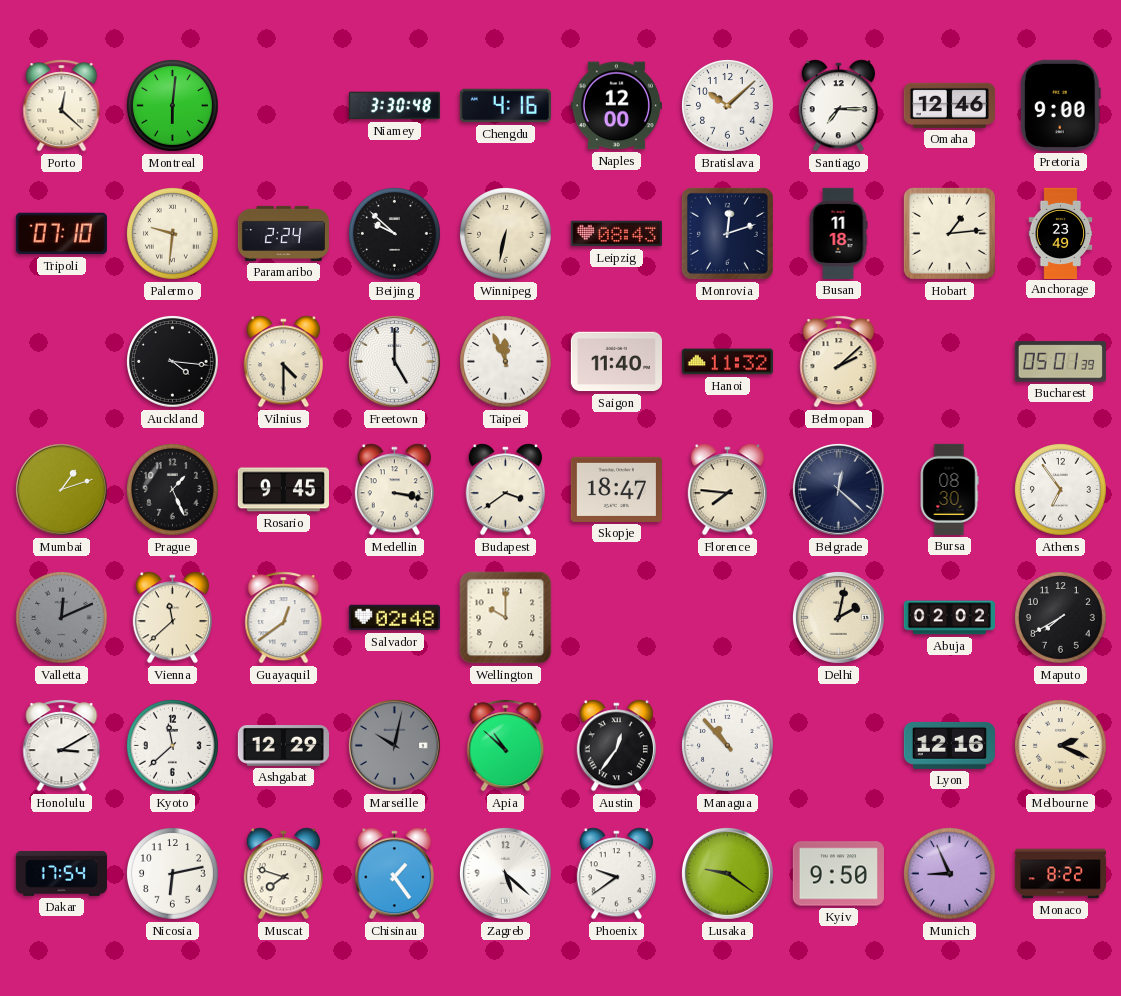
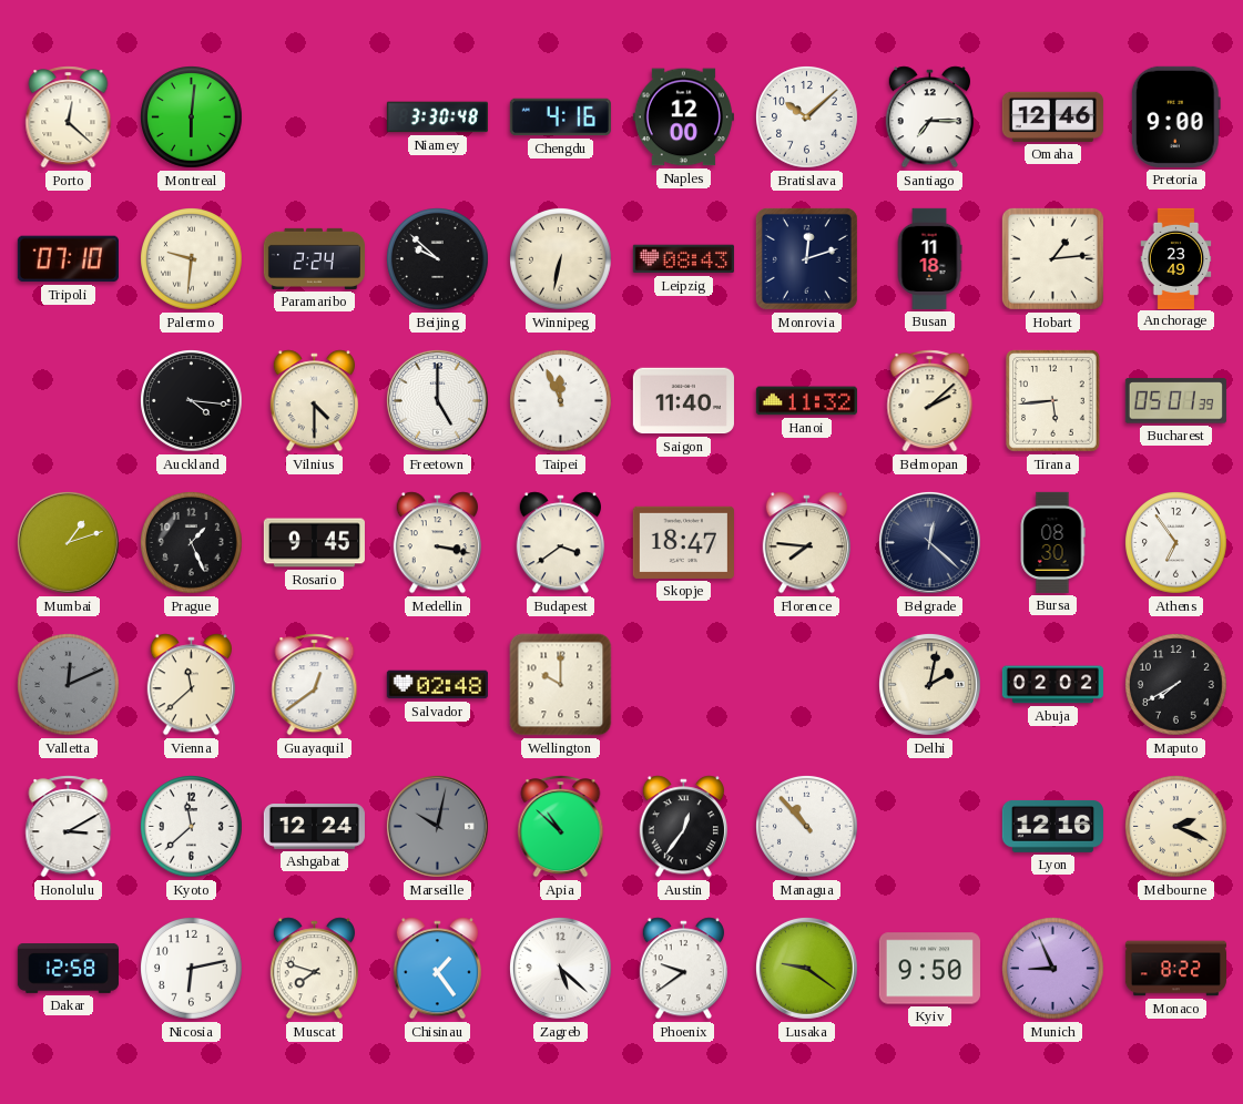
Tirana: none -> 5:44 (1053, 401)
Ashgabat: 12:29 -> 12:24 (314, 827)
Dakar: 17:54 -> 12:58 (68, 969)
